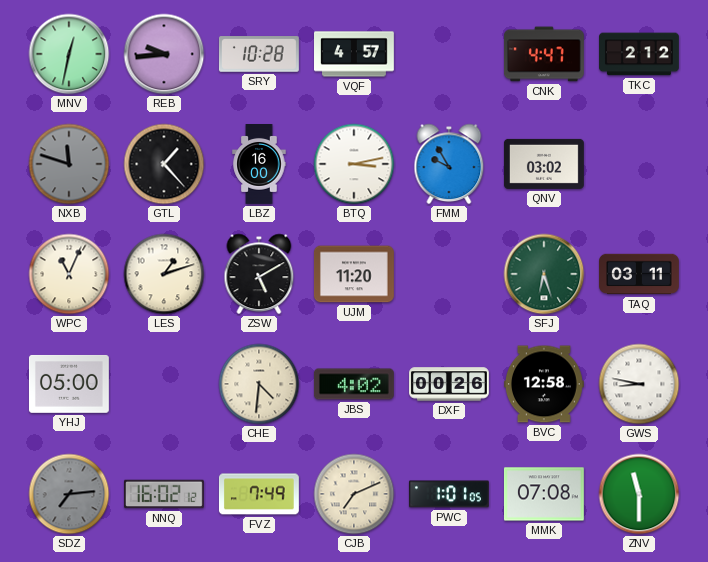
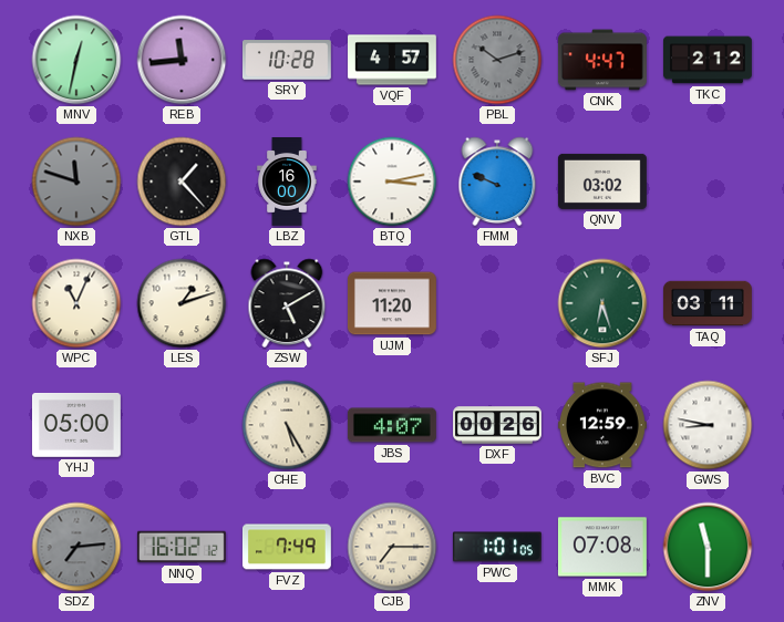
REB: 9:44 -> 11:44 (182, 60)
PBL: none -> 10:12 (497, 60)
FMM: 9:55 -> 9:49 (497, 182)
CHE: 4:31 -> 5:25 (287, 425)
JBS: 4:02 -> 4:07 (392, 425)
BVC: 12:58 -> 12:59 (602, 425)
CJB: 7:11 -> 7:15 (392, 547)
